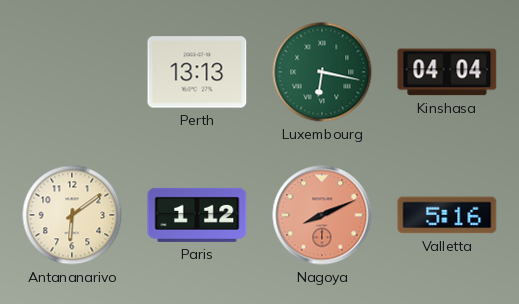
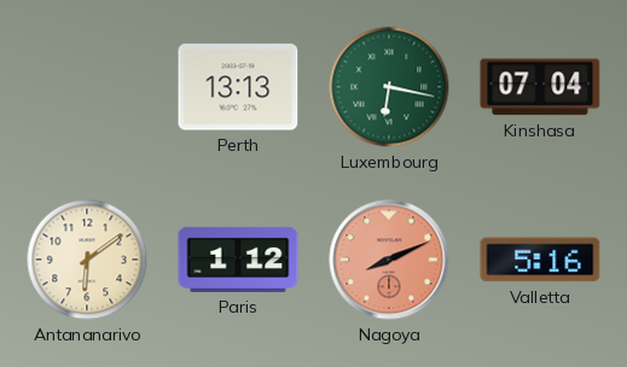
Kinshasa: 04:04 -> 07:04 (540, 87)
